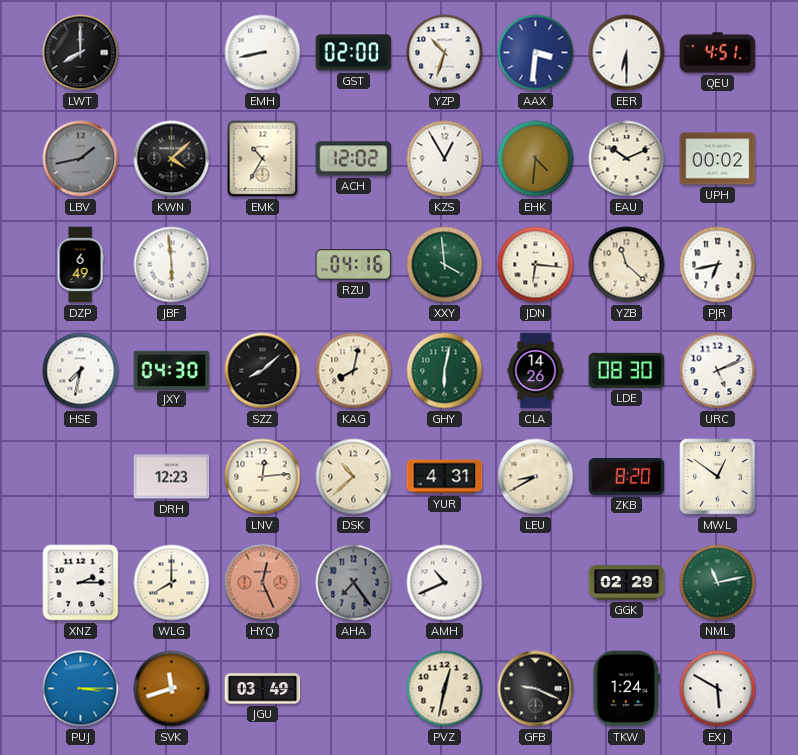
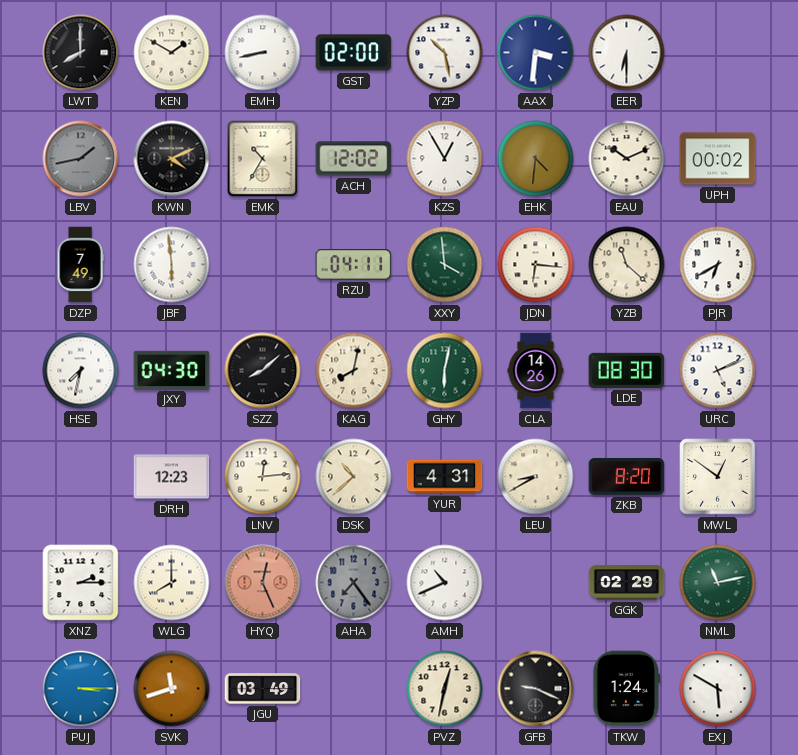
KEN: none -> 1:50 (172, 53)
YZP: 10:33 -> 10:28 (445, 53)
QEU: 4:51 -> none (718, 53)
KWN: 4:08 -> 4:11 (172, 159)
DZP: 6:49 -> 7:49 (80, 265)
RZU: 04:16 -> 04:11 (354, 265)
PJR: 6:43 -> 6:40 (718, 265)
